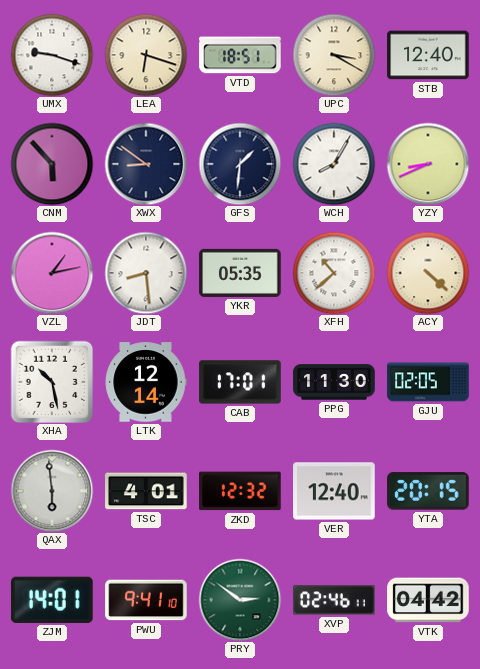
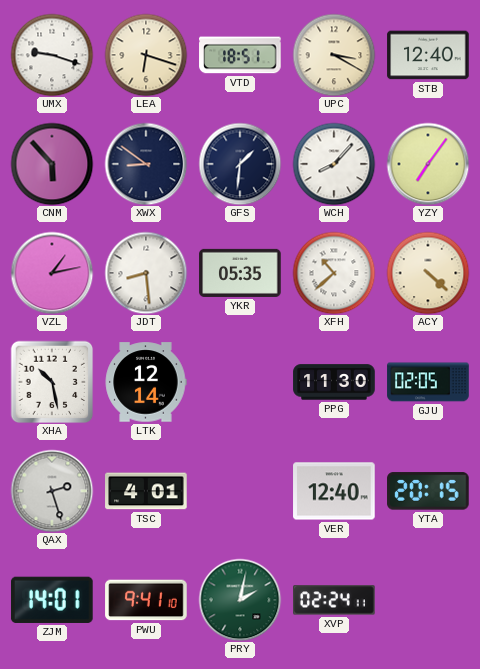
WCH: 8:05 -> 8:07 (334, 164)
YZY: 8:41 -> 7:06 (428, 164)
CAB: 17:01 -> none (240, 382)
QAX: 5:59 -> 2:27 (52, 491)
ZKD: 12:32 -> none (240, 491)
PRY: 2:51 -> 2:02 (240, 600)
XVP: 02:46 -> 02:24 (334, 600)
VTK: 04:42 -> none (428, 600)
